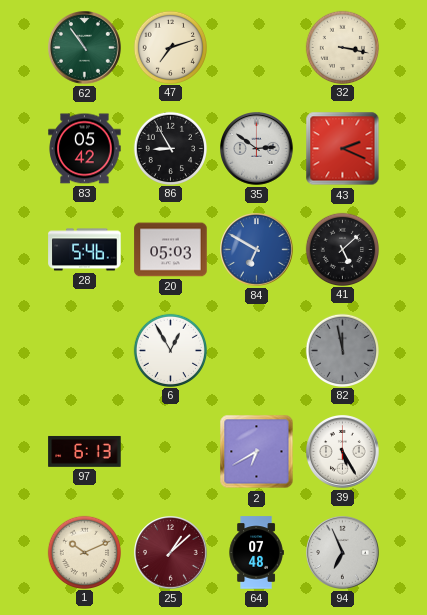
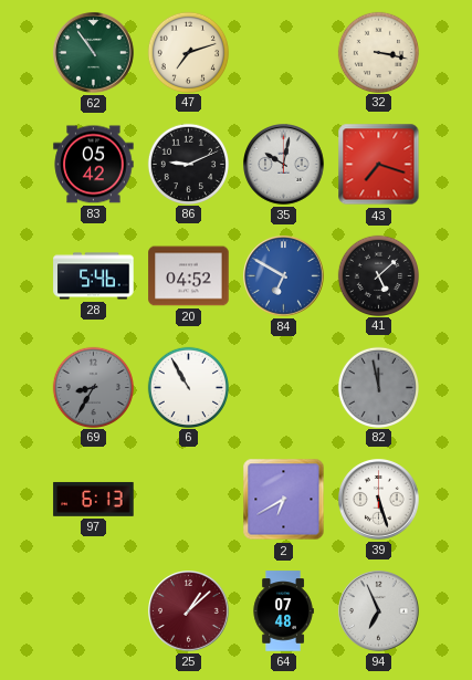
86: 8:55 -> 9:11 (188, 164)
35: 2:51 -> 10:02 (284, 165)
43: 2:19 -> 7:18 (379, 165)
20: 05:03 -> 04:52 (189, 276)
69: none -> 8:35 (93, 387)
6: 12:55 -> 10:55 (188, 387)
39: 5:25 -> 5:27 (379, 500)
1: 10:11 -> none (84, 552)
